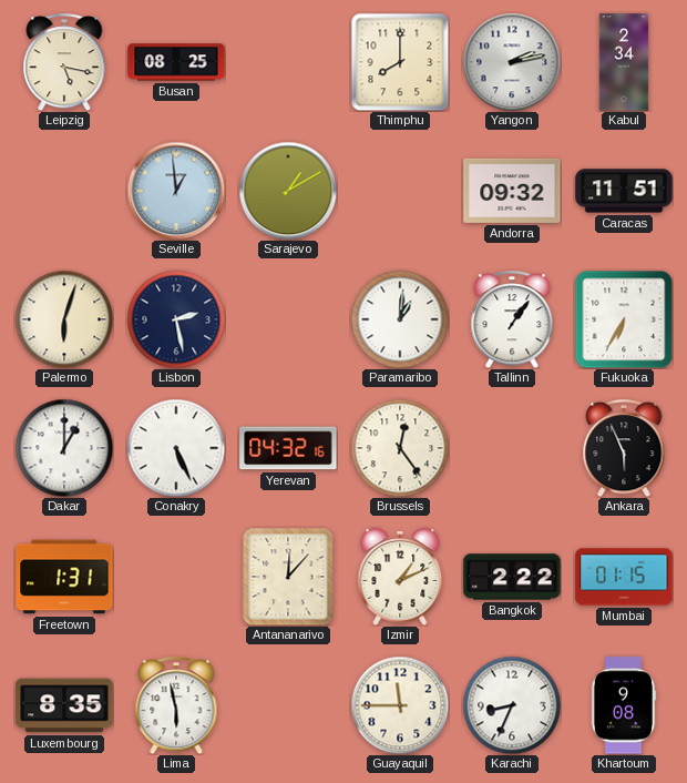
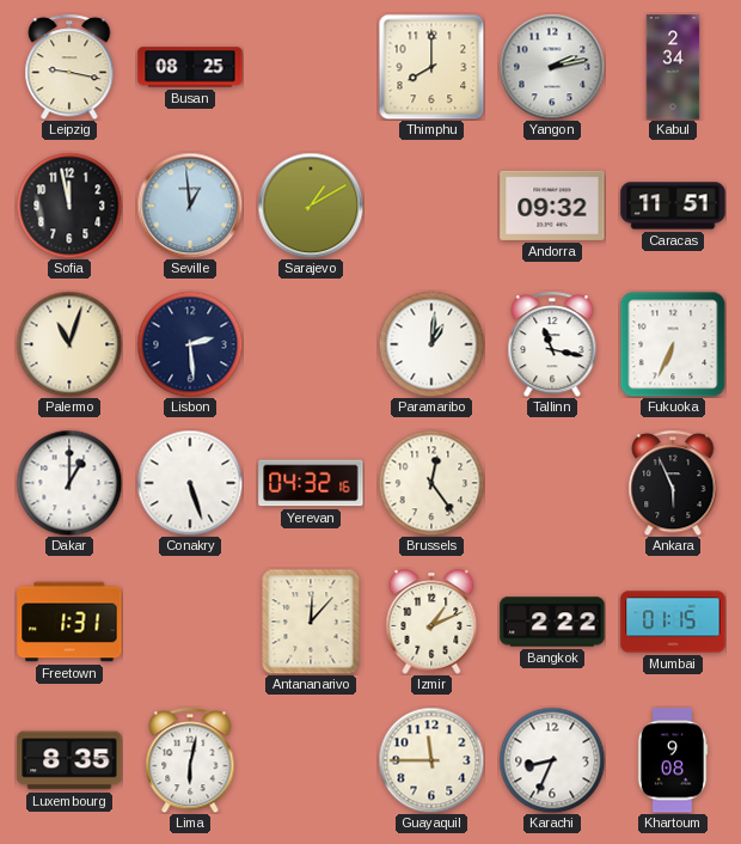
Leipzig: 5:17 -> 9:17 (69, 67)
Sofia: none -> 11:58 (69, 206)
Palermo: 6:03 -> 11:03 (69, 344)
Lisbon: 2:28 -> 2:29 (190, 344)
Tallinn: 1:06 -> 11:17 (552, 344)
Fukuoka: 6:35 -> 6:34 (673, 344)
Conakry: 5:26 -> 5:27 (190, 483)
Lima: 5:58 -> 6:02 (190, 760)
